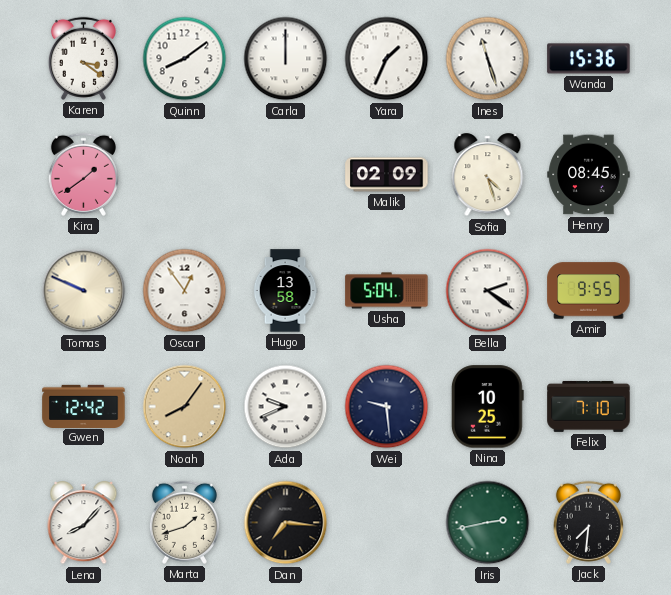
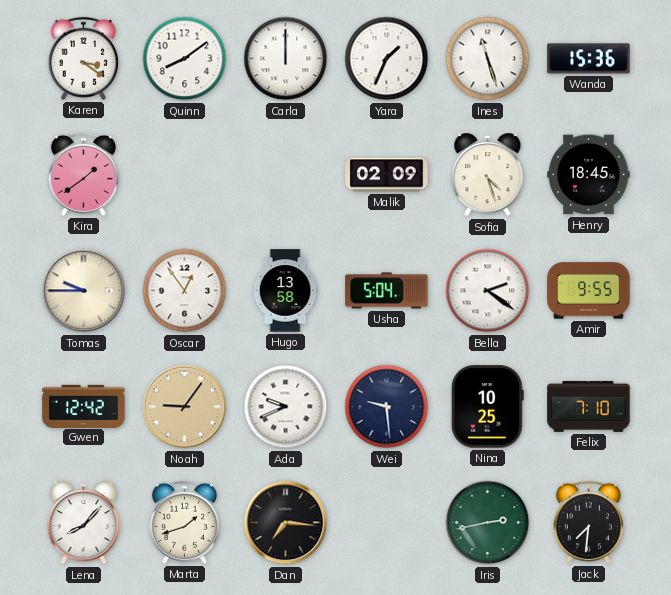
Henry: 08:45 -> 18:45 (589, 175)
Tomas: 9:49 -> 9:45 (84, 291)
Noah: 8:06 -> 9:06 (185, 407)
